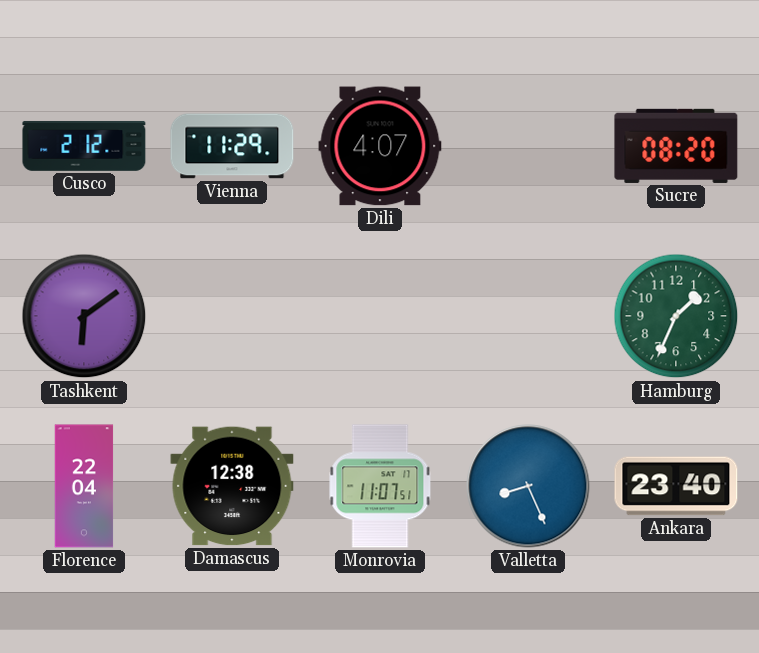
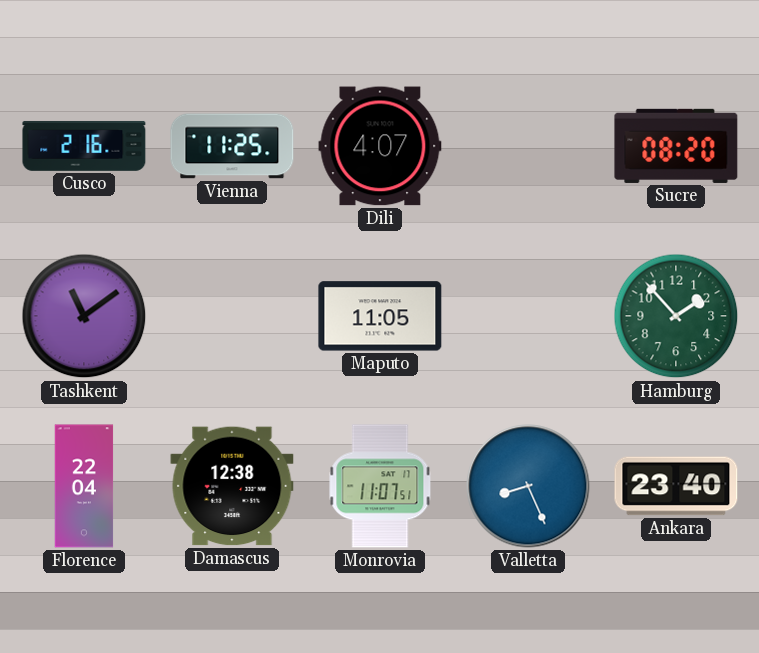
Cusco: 2:12 -> 2:16 (84, 146)
Vienna: 11:29 -> 11:25 (232, 146)
Tashkent: 6:09 -> 11:09 (84, 316)
Maputo: none -> 11:05 (380, 316)
Hamburg: 1:34 -> 1:53 (676, 316)
